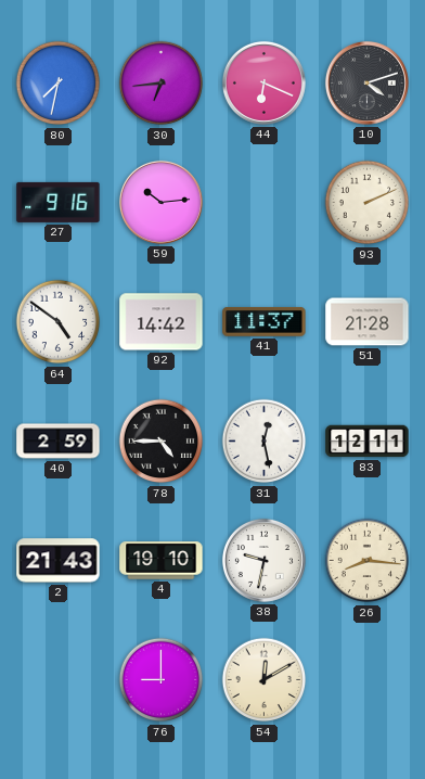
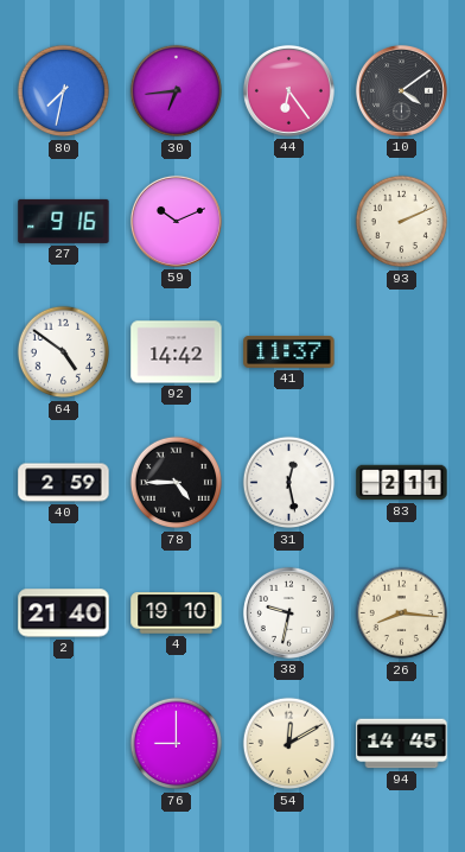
44: 6:19 -> 6:24 (288, 90)
10: 4:12 -> 4:09 (401, 90)
59: 10:14 -> 10:11 (176, 221)
51: 21:28 -> none (368, 322)
83: 12:11 -> 2:11 (402, 483)
2: 21:43 -> 21:40 (64, 613)
94: none -> 14:45 (402, 744)
